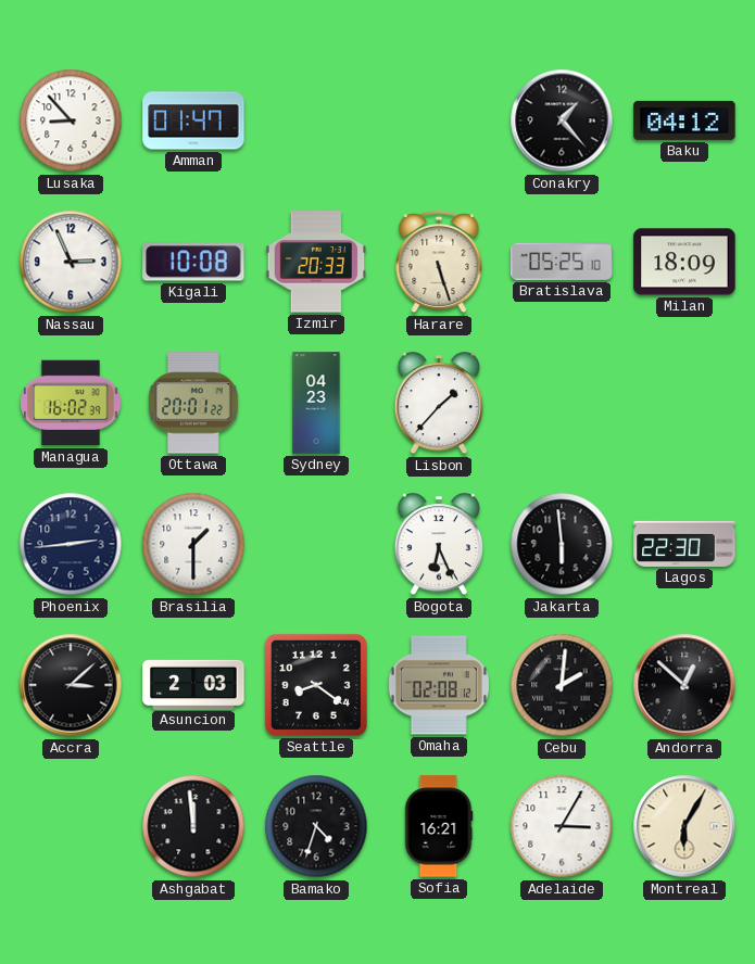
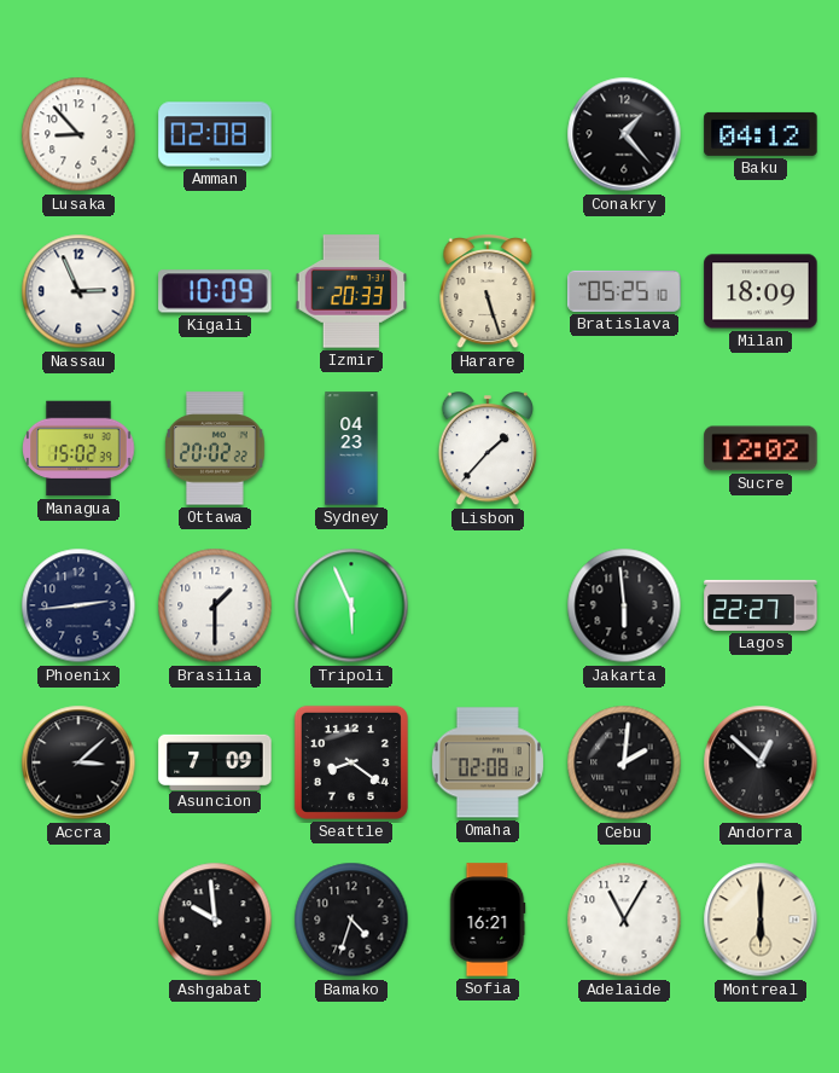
Amman: 01:47 -> 02:08 (215, 134)
Kigali: 10:08 -> 10:09 (215, 291)
Managua: 16:02 -> 15:02 (78, 448)
Ottawa: 20:01 -> 20:02 (216, 448)
Sucre: none -> 12:02 (761, 448)
Tripoli: none -> 5:56 (351, 605)
Bogota: 6:26 -> none (439, 545)
Lagos: 22:30 -> 22:27 (761, 605)
Asuncion: 2:03 -> 7:09 (215, 761)
Ashgabat: 11:59 -> 9:59 (215, 920)
Adelaide: 3:05 -> 11:05 (624, 920)
Montreal: 6:05 -> 6:00 (761, 920)
